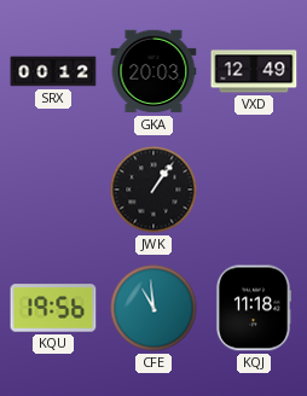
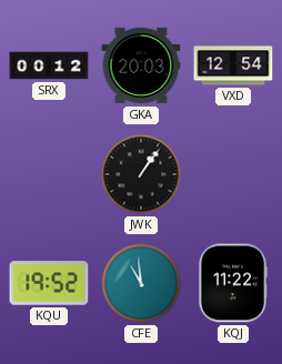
VXD: 12:49 -> 12:54 (233, 65)
KQU: 19:56 -> 19:52 (49, 283)
KQJ: 11:18 -> 11:22 (232, 283)
